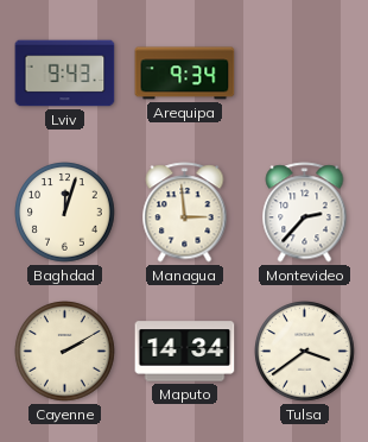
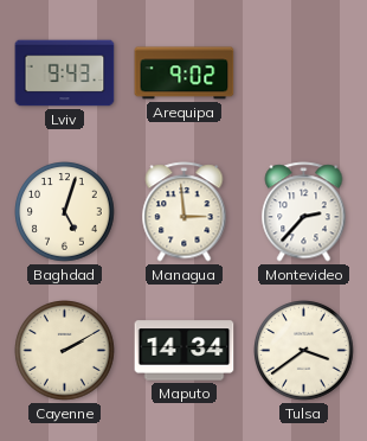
Arequipa: 9:34 -> 9:02 (185, 73)
Baghdad: 12:03 -> 5:03 (65, 212)
